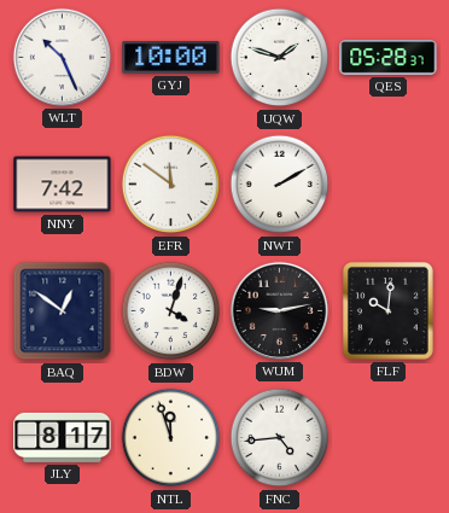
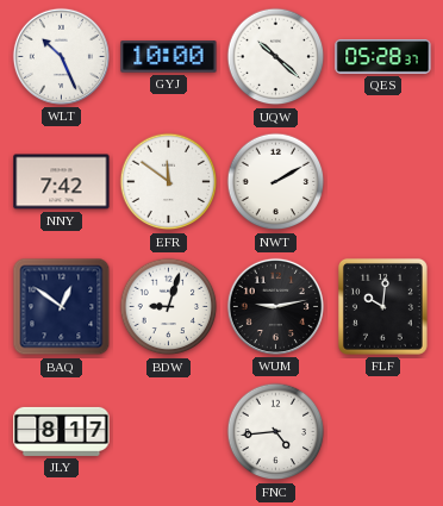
UQW: 1:48 -> 10:22 (276, 57)
BDW: 4:03 -> 9:03 (169, 307)
NTL: 11:57 -> none (171, 438)
